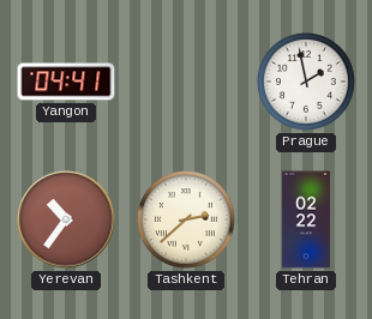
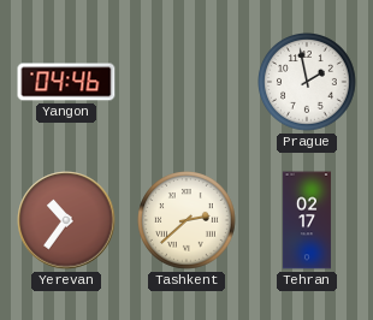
Yangon: 04:41 -> 04:46 (66, 82)
Tehran: 02:22 -> 02:17 (307, 220)
